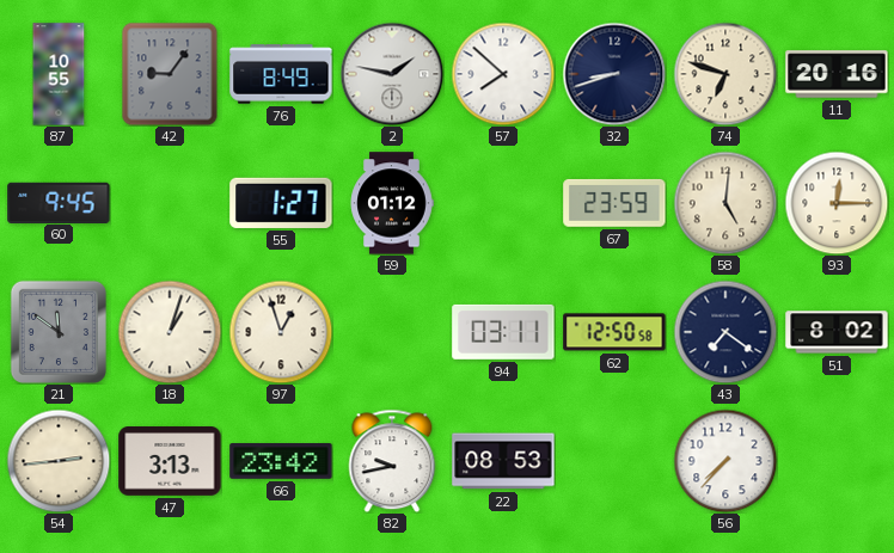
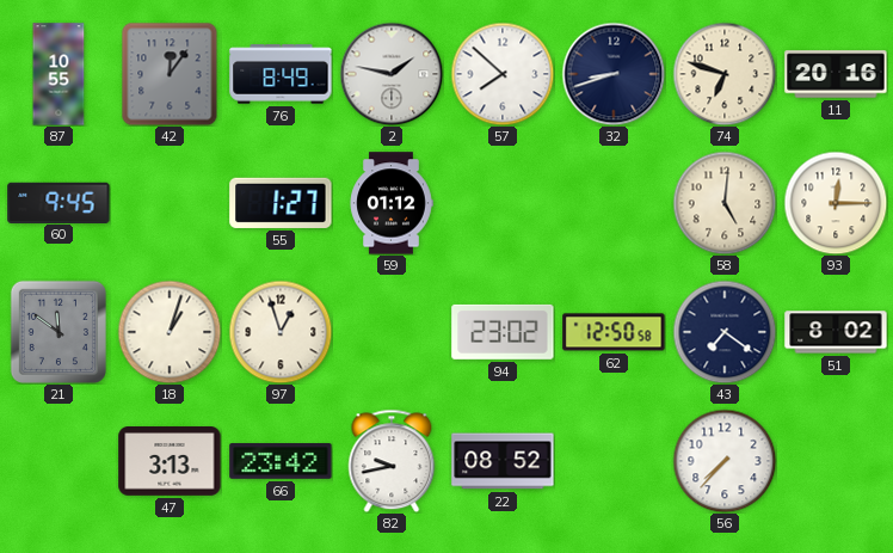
42: 9:06 -> 12:06 (170, 74)
67: 23:59 -> none (614, 203)
94: 03:11 -> 23:02 (503, 332)
54: 2:44 -> none (59, 461)
22: 08:53 -> 08:52 (503, 461)
